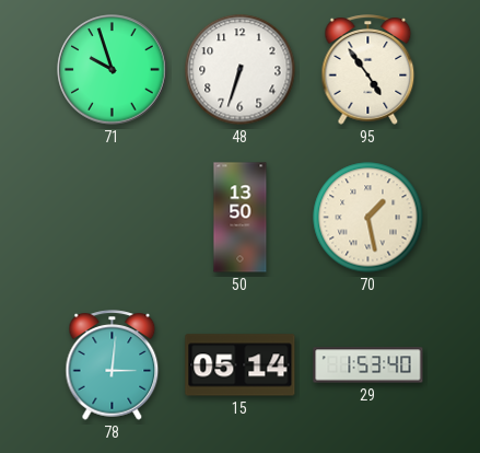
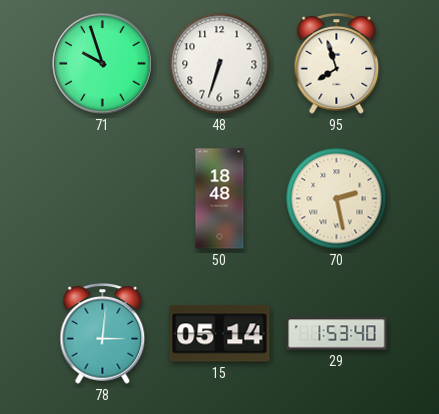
95: 4:54 -> 7:57 (337, 64)
50: 13:50 -> 18:48 (220, 199)
70: 1:28 -> 2:28 (337, 199)
